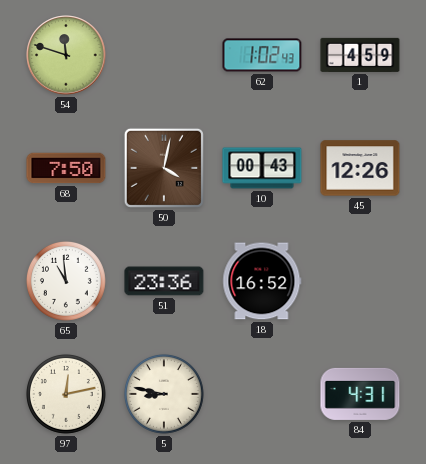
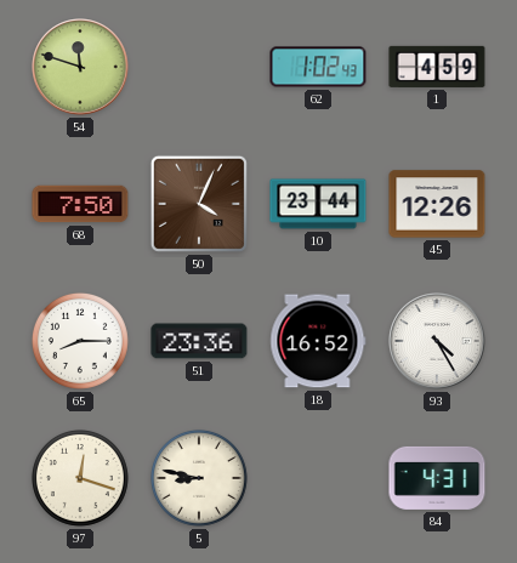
50: 4:02 -> 4:04 (199, 204)
10: 00:43 -> 23:44 (318, 204)
65: 10:59 -> 8:15 (80, 341)
93: none -> 4:25 (437, 341)
97: 12:13 -> 12:18 (80, 478)
